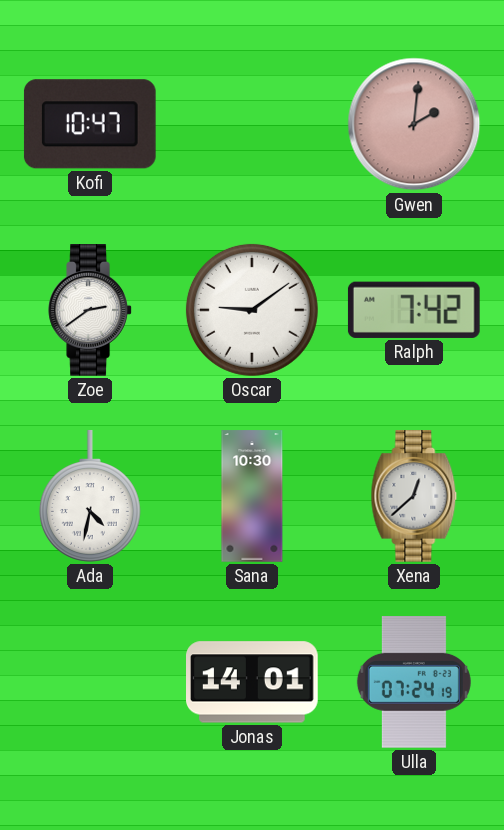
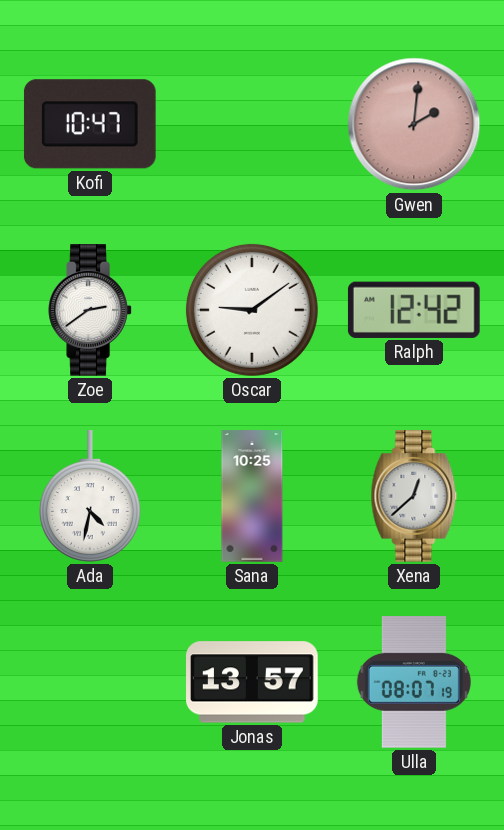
Ralph: 7:42 -> 12:42 (414, 310)
Sana: 10:30 -> 10:25 (252, 496)
Jonas: 14:01 -> 13:57 (253, 682)
Ulla: 07:24 -> 08:07 (414, 683)
